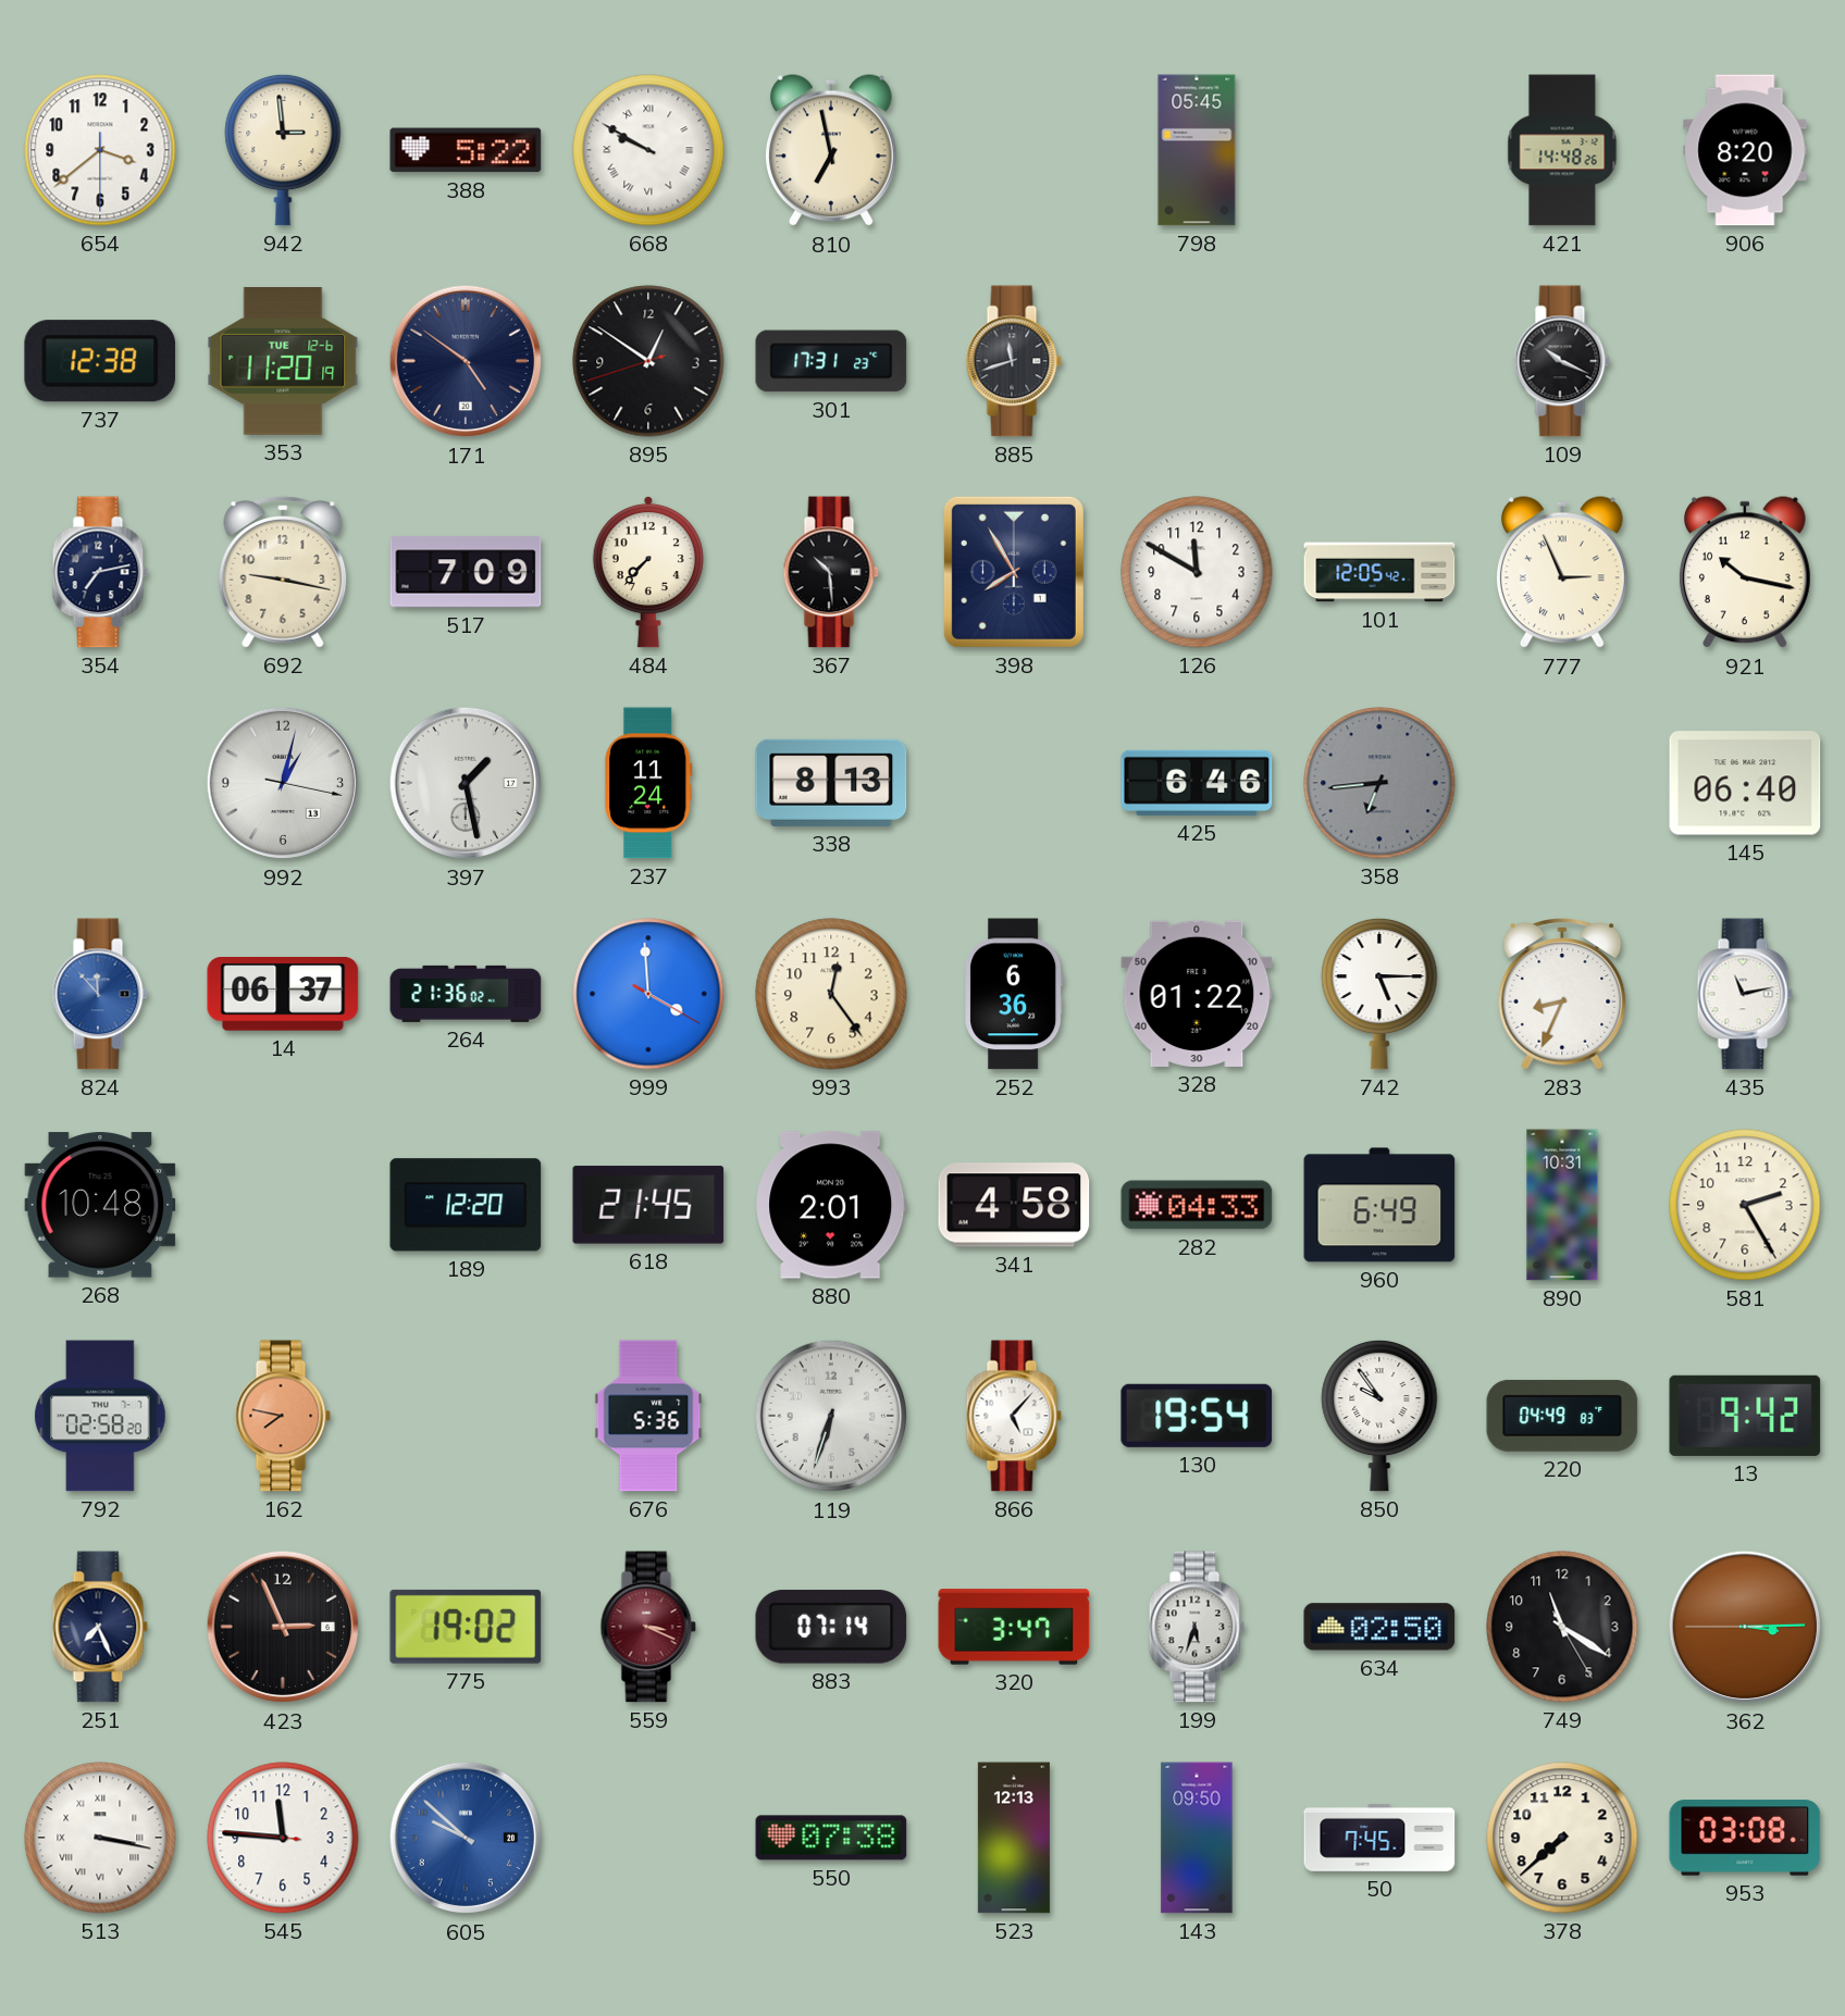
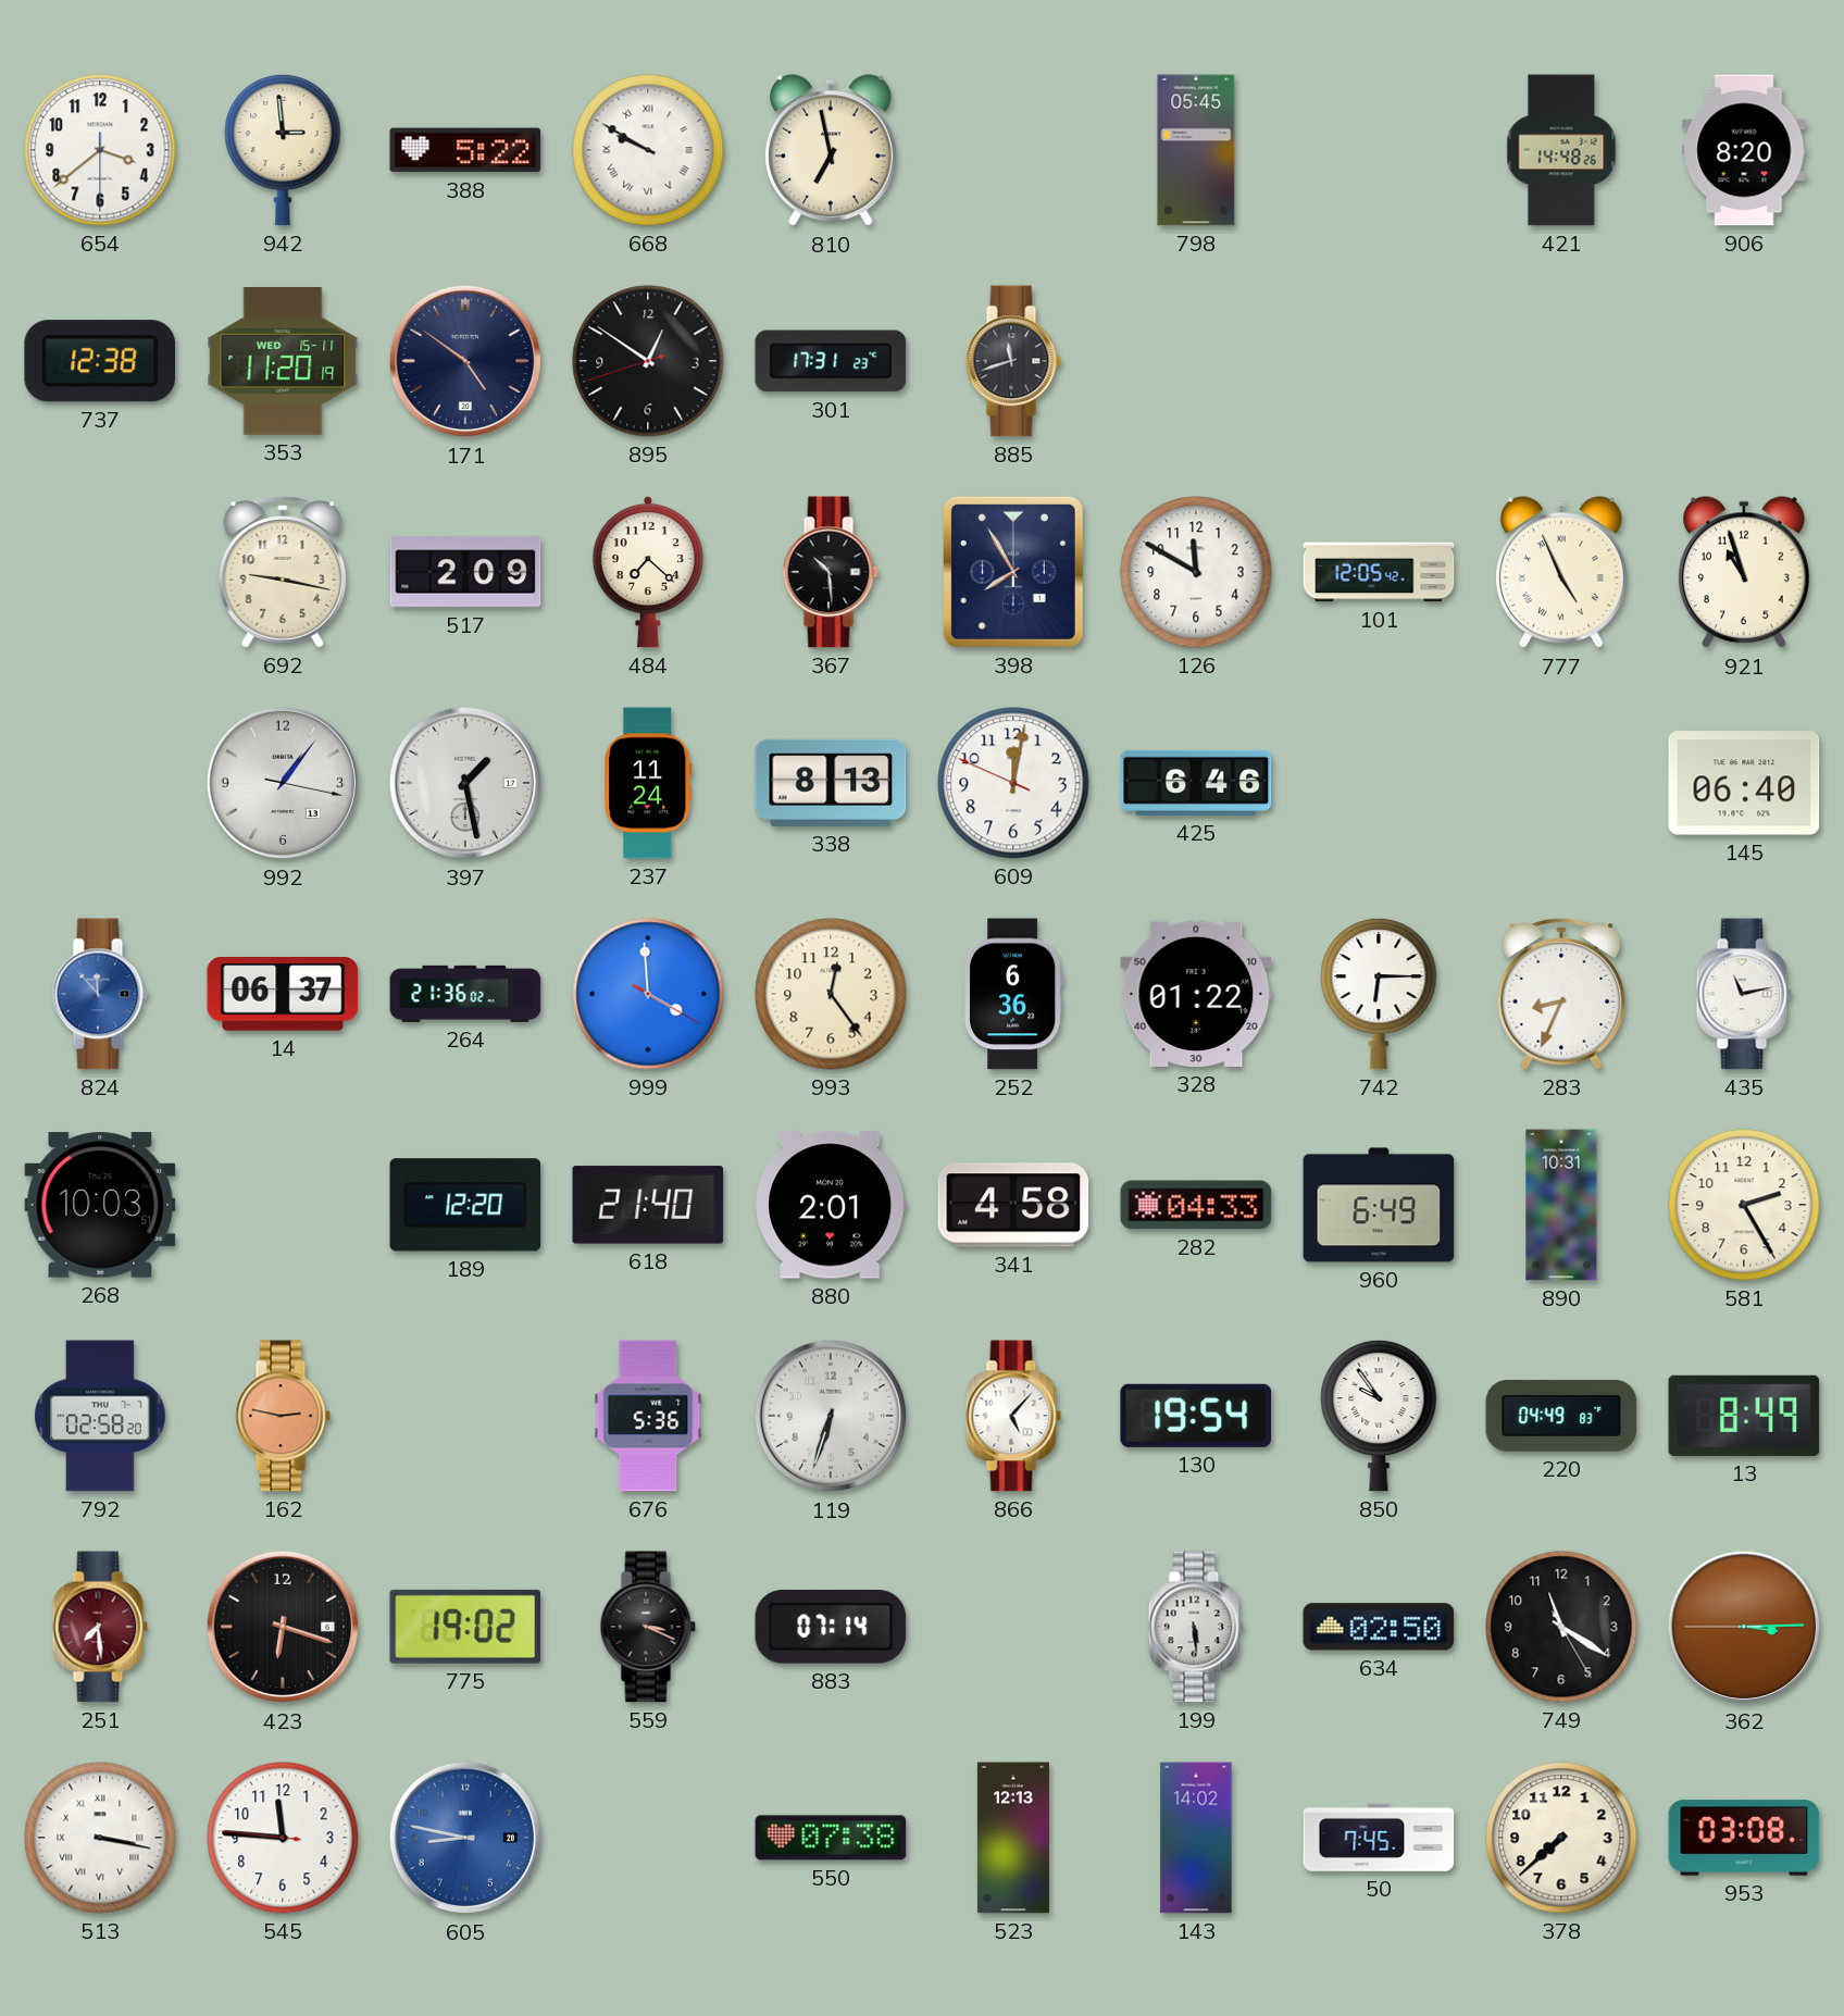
353 date: TUE 12-6 -> WED 15-11 (283, 362)
109: 10:19 -> none (1562, 361)
354: 7:13 -> none (100, 572)
517: 7:09 -> 2:09 (465, 572)
484: 7:37 -> 7:22 (648, 572)
777: 2:56 -> 4:56 (1561, 573)
921: 10:17 -> 10:57 (1744, 573)
992: 1:02 -> 1:06 (283, 783)
609: none -> 12:01 (1013, 783)
358: 6:44 -> none (1379, 783)
742: 5:15 -> 6:15 (1379, 994)
268: 10:48 -> 10:03 (100, 1205)
618: 21:45 -> 21:40 (648, 1205)
162: 7:47 -> 2:47 (283, 1416)
13: 9:42 -> 8:49 (1744, 1416)
251: 7:26 -> 7:29 (100, 1627)
251 dial: navy -> burgundy (100, 1627)
423: 2:56 -> 6:18 (283, 1627)
559 dial: burgundy -> black (648, 1627)
320: 3:47 -> none (1014, 1627)
199: 5:33 -> 5:29 (1196, 1627)
605: 9:52 -> 8:47 (465, 1838)
143: 09:50 -> 14:02 (1196, 1838)
